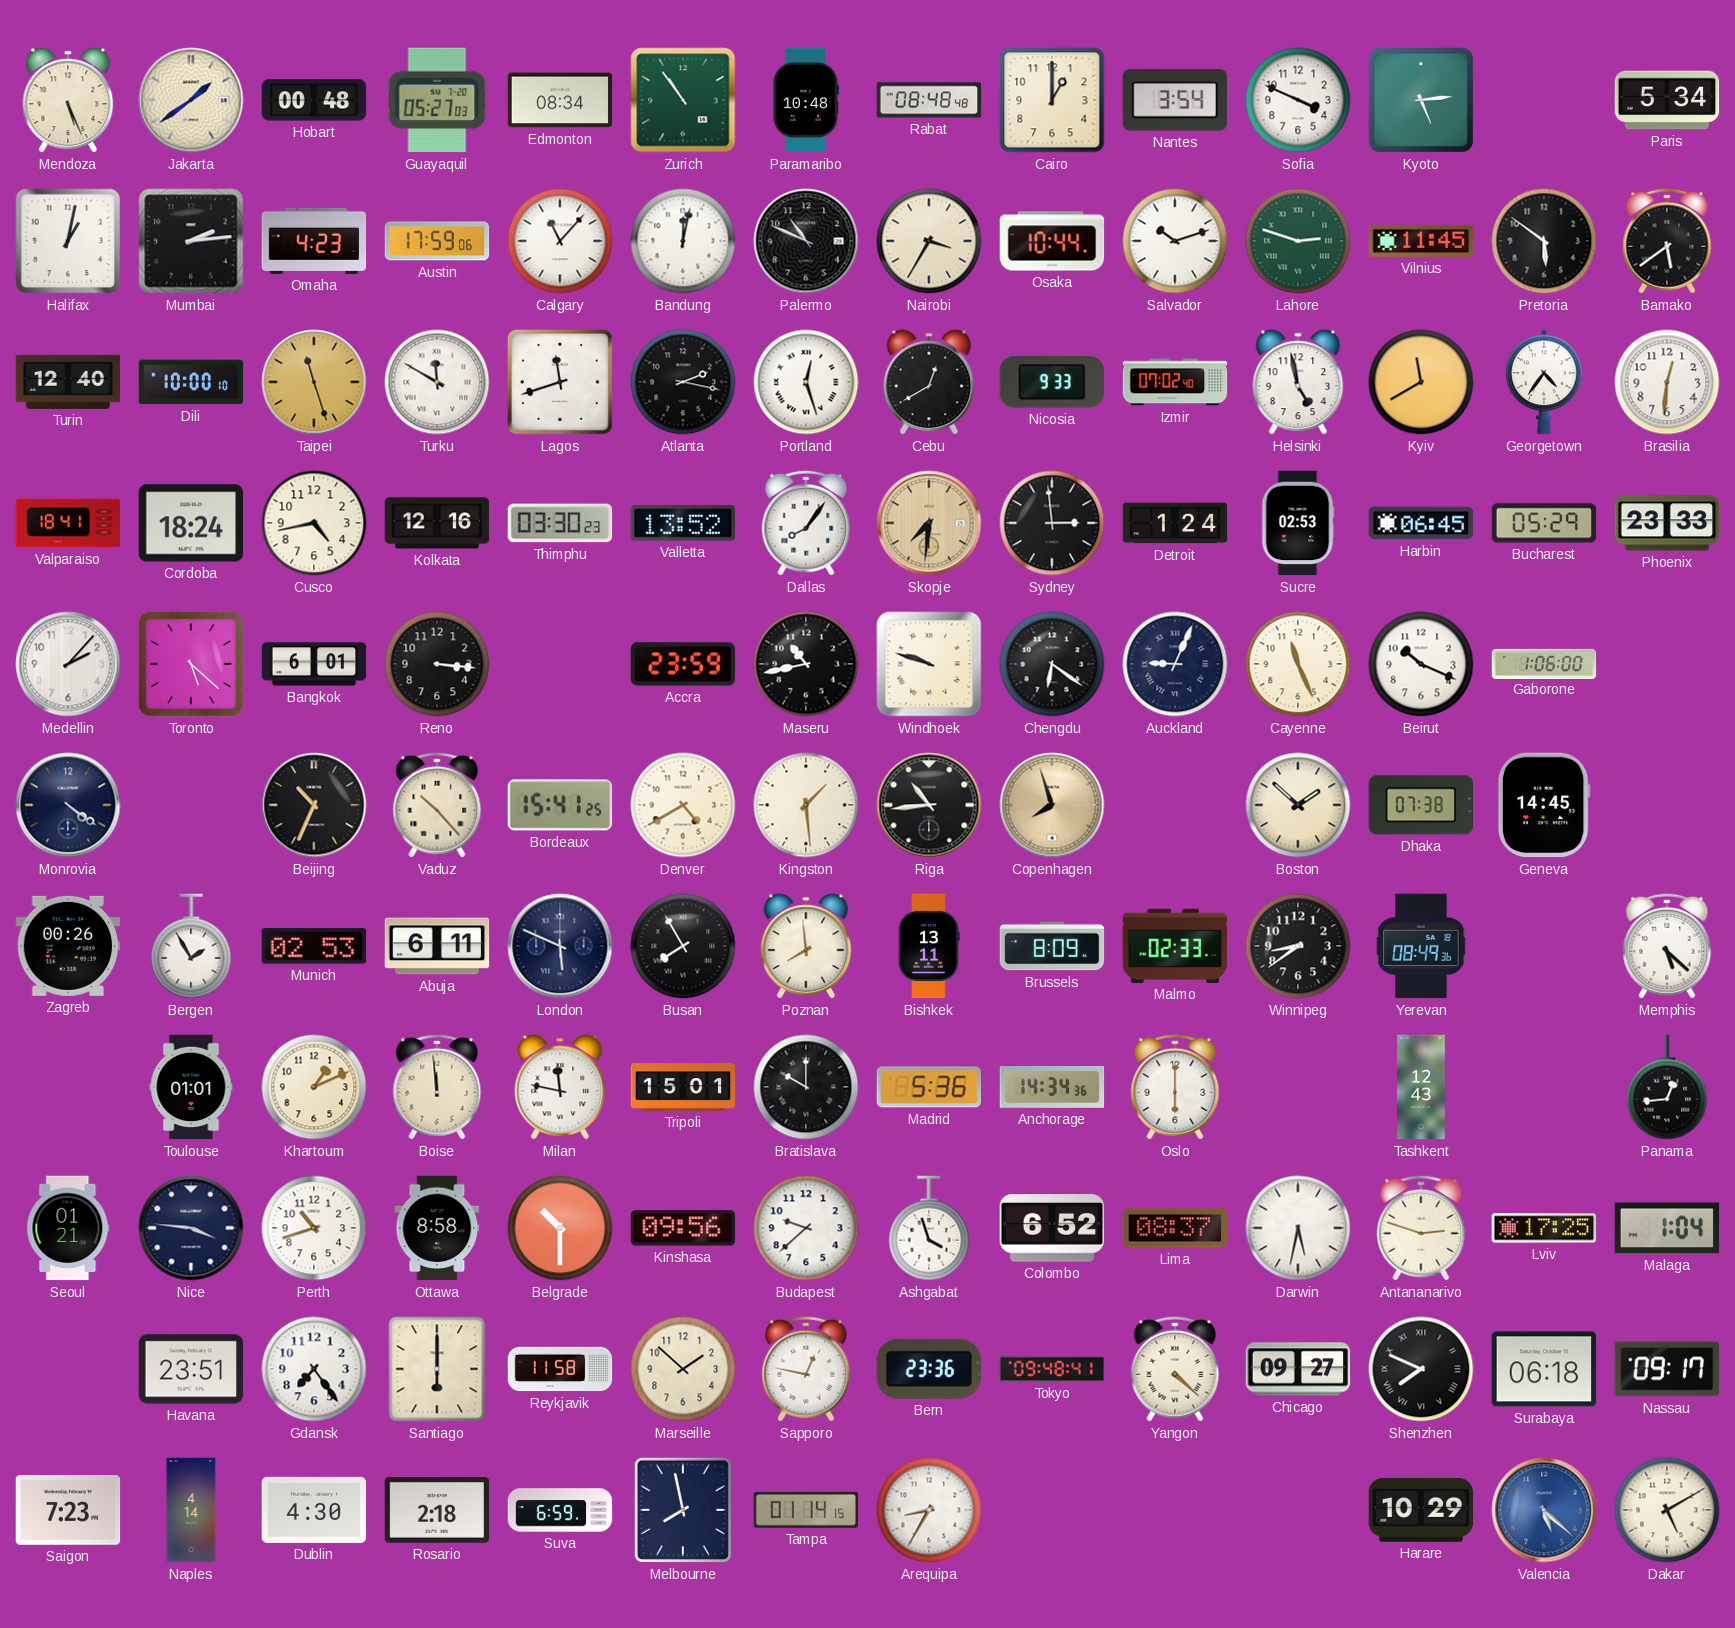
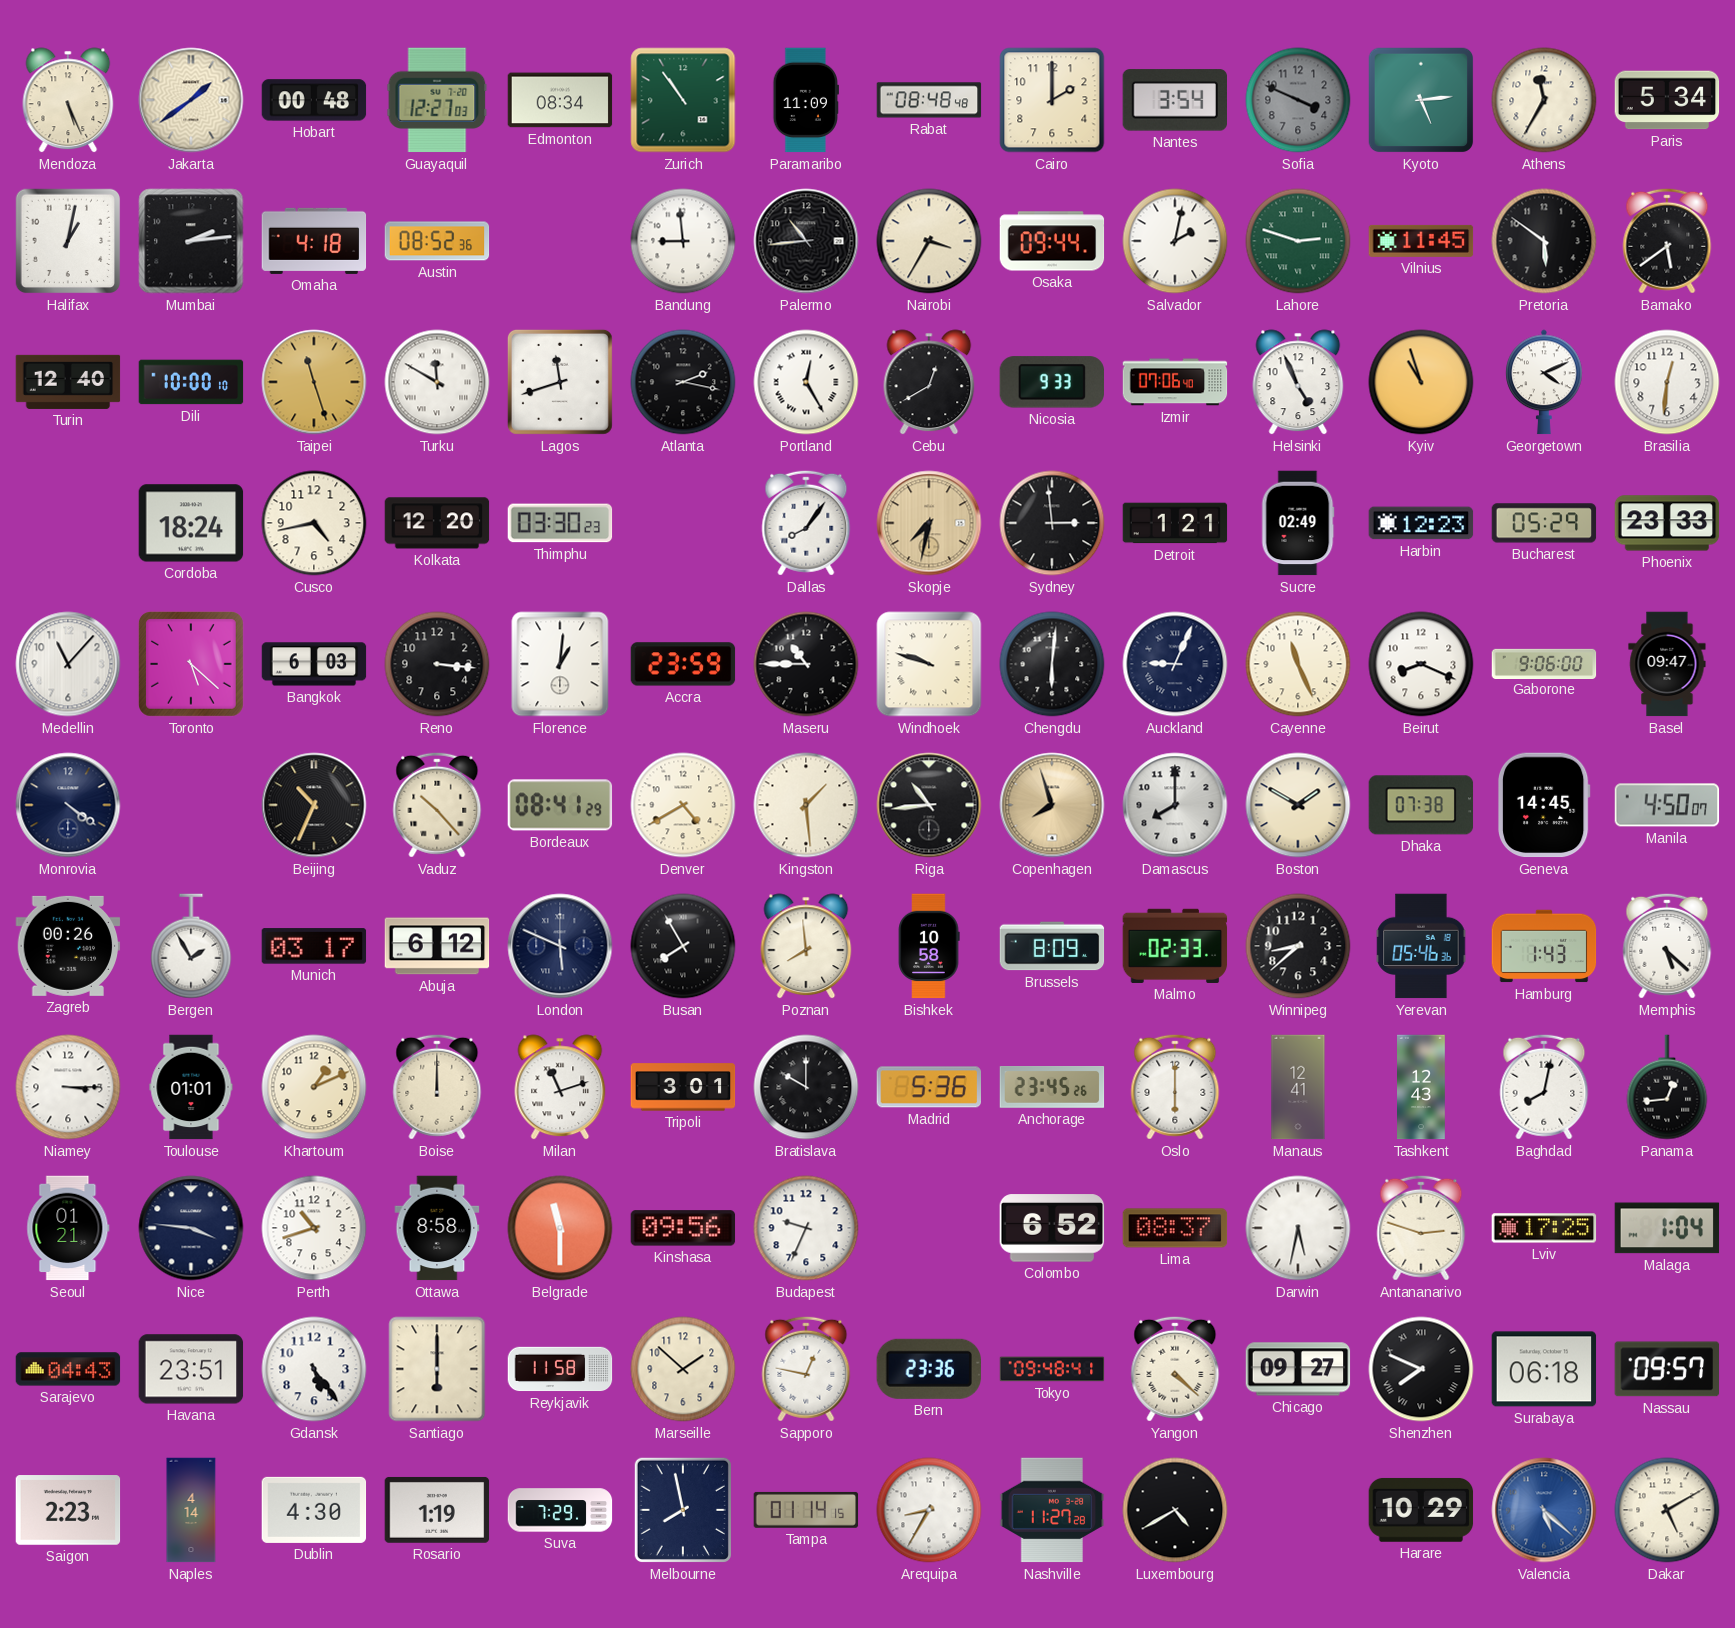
Guayaquil: 05:27 -> 12:27 (437, 100)
Paramaribo: 10:48 -> 11:09 (806, 100)
Cairo: 1:00 -> 2:00 (1052, 100)
Sofia dial: white -> grey (1298, 100)
Athens: none -> 11:35 (1544, 100)
Omaha: 4:23 -> 4:18 (314, 241)
Austin: 17:59 -> 08:52 (437, 241)
Calgary: 11:07 -> none (560, 241)
Bandung: 12:02 -> 8:59 (683, 241)
Palermo: 10:49 -> 10:44 (806, 241)
Osaka: 10:44 -> 09:44 (1052, 241)
Salvador: 10:12 -> 2:02 (1175, 241)
Portland: 12:27 -> 12:25 (806, 382)
Izmir: 07:02 -> 07:06 (1175, 382)
Helsinki: 4:58 -> 4:56 (1298, 382)
Kyiv: 11:40 -> 10:57 (1421, 382)
Georgetown: 4:36 -> 4:11 (1544, 382)
Valparaiso: 18:41 -> none (68, 523)
Kolkata: 12:16 -> 12:20 (437, 523)
Valletta: 13:52 -> none (683, 523)
Skopje: 7:31 -> 7:32 (929, 523)
Detroit: 1:24 -> 1:21 (1175, 523)
Sucre: 02:53 -> 02:49 (1298, 523)
Harbin: 06:45 -> 12:23 (1421, 523)
Medellin: 2:07 -> 11:07 (68, 664)
Bangkok: 6:01 -> 6:03 (314, 664)
Florence: none -> 1:01 (560, 664)
Maseru: 10:43 -> 10:45 (806, 664)
Chengdu: 6:21 -> 6:01 (1052, 664)
Beirut: 10:19 -> 8:19 (1421, 664)
Gaborone: 1:06 -> 9:06 (1544, 663)
Basel: none -> 09:47 (1667, 664)
Bordeaux: 15:41 -> 08:41 (560, 805)
Damascus: none -> 8:00 (1175, 805)
Boston: 1:52 -> 1:50 (1298, 805)
Manila: none -> 4:50 (1667, 805)
Munich: 02:53 -> 03:17 (314, 946)
Abuja: 6:11 -> 6:12 (437, 946)
Bishkek: 13:11 -> 10:58 (929, 946)
Winnipeg: 8:39 -> 8:38 (1298, 946)
Yerevan: 08:49 -> 05:46 (1421, 946)
Hamburg: none -> 1:43 (1544, 946)
Niamey: none -> 3:15 (68, 1087)
Boise: 11:59 -> 12:00 (437, 1087)
Milan: 11:47 -> 11:12 (560, 1087)
Tripoli: 15:01 -> 3:01 (683, 1087)
Anchorage: 14:34 -> 23:45 (1052, 1088)
Manaus: none -> 12:41 (1298, 1087)
Baghdad: none -> 8:02 (1544, 1087)
Belgrade: 10:30 -> 11:30 (560, 1228)
Budapest: 9:38 -> 9:34 (806, 1228)
Ashgabat: 3:57 -> none (929, 1228)
Sarajevo: none -> 04:43 (68, 1369)
Gdansk: 7:24 -> 5:24 (314, 1369)
Nassau: 09:17 -> 09:57 (1667, 1369)
Saigon: 7:23 -> 2:23 (68, 1510)
Rosario: 2:18 -> 1:19 (437, 1510)
Suva: 6:59 -> 7:29 (560, 1510)
Nashville: none -> 11:27 (1052, 1510)
Luxembourg: none -> 4:40 (1175, 1510)
